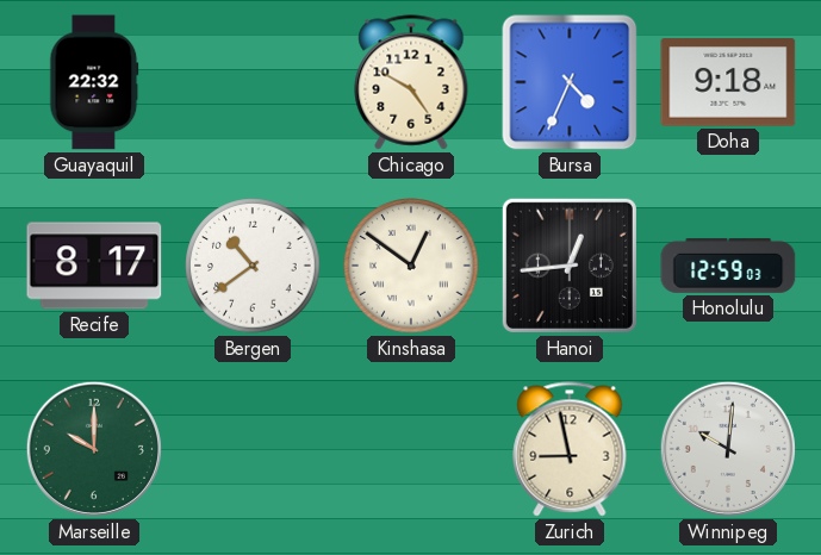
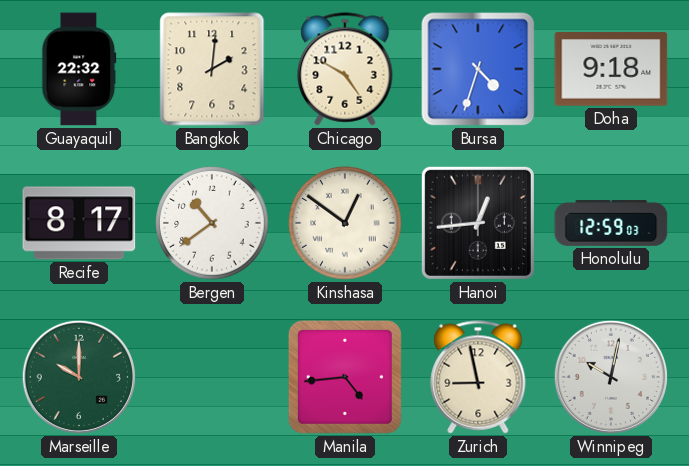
Bangkok: none -> 2:01 (212, 69)
Bursa: 4:34 -> 4:33 (478, 69)
Manila: none -> 4:44 (345, 377)
Winnipeg: 10:01 -> 10:02 (611, 377)
